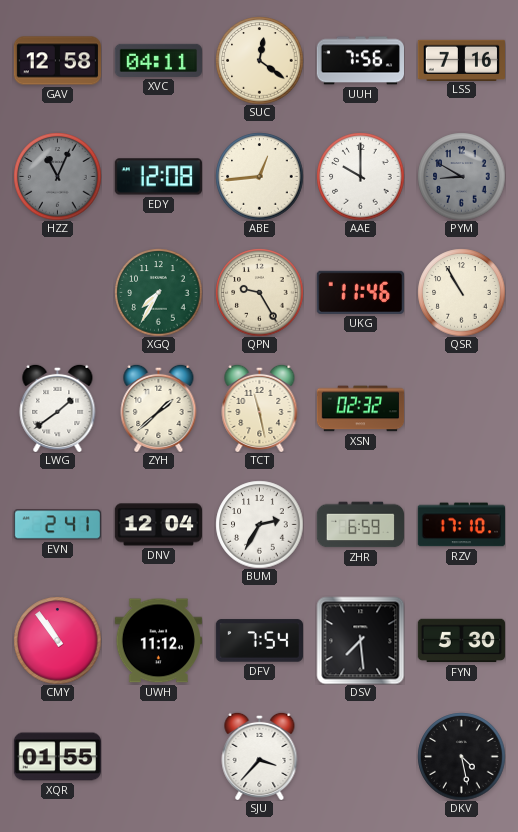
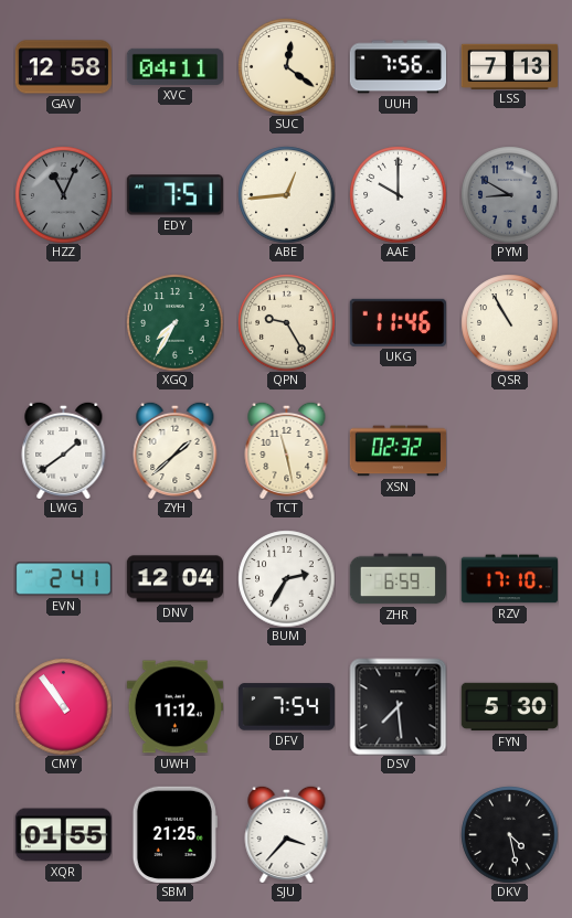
LSS: 7:16 -> 7:13 (509, 66)
EDY: 12:08 -> 7:51 (174, 195)
SBM: none -> 21:25 (174, 834)
